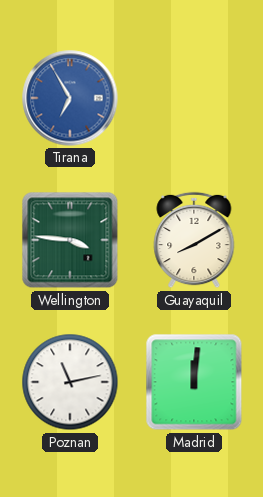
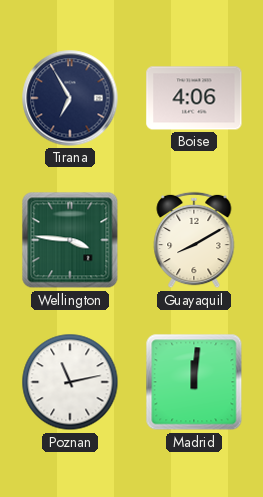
Tirana dial: blue -> navy (70, 98)
Boise: none -> 4:06 (194, 98)
